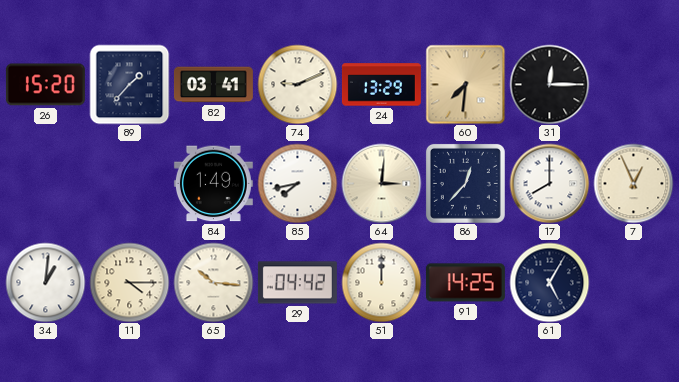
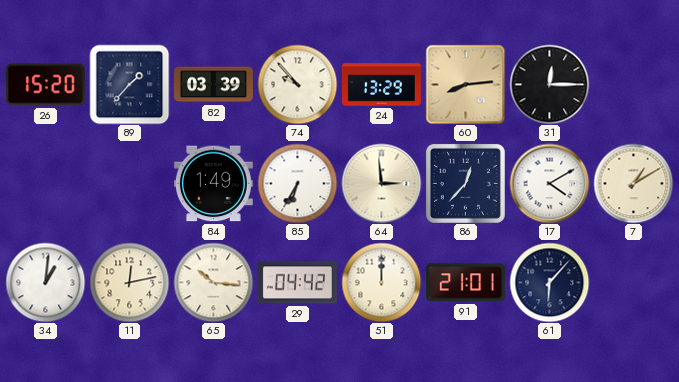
82: 03:41 -> 03:39 (213, 85)
74: 9:11 -> 9:53 (297, 84)
60: 7:31 -> 8:14 (465, 84)
85: 7:43 -> 6:35 (297, 183)
64: 3:01 -> 2:59 (381, 183)
17: 8:00 -> 4:10 (549, 183)
7: 12:56 -> 1:10 (633, 183)
11: 4:15 -> 12:13 (129, 282)
91: 14:25 -> 21:01 (465, 283)
61: 5:05 -> 6:07 (549, 282)
